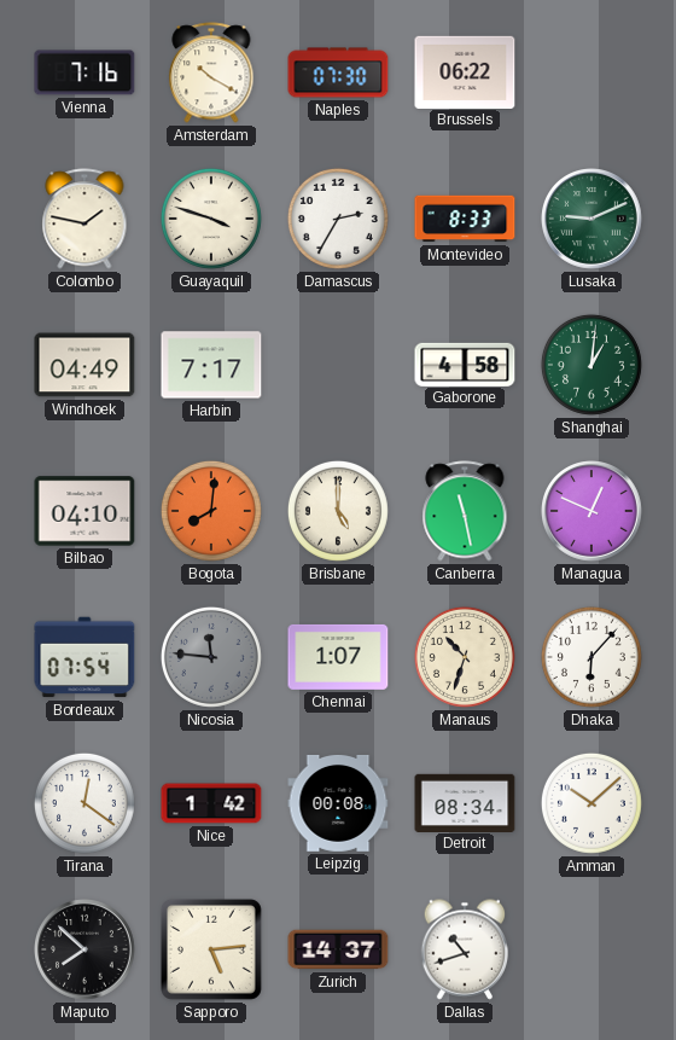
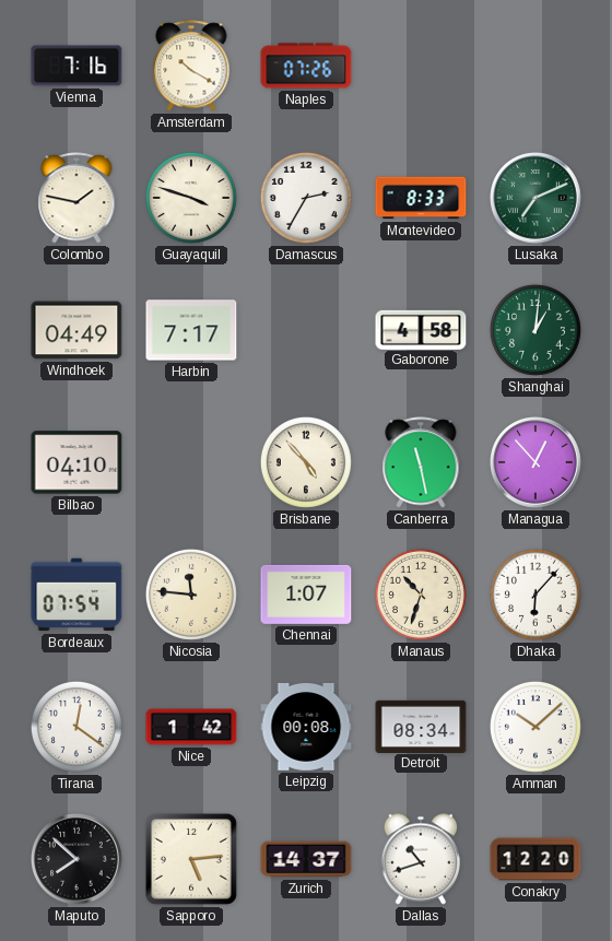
Naples: 07:30 -> 07:26 (306, 66)
Brussels: 06:22 -> none (465, 71)
Lusaka: 9:11 -> 7:11 (537, 199)
Bogota: 8:01 -> none (211, 511)
Brisbane: 5:00 -> 4:53 (306, 462)
Managua: 12:49 -> 12:53 (537, 463)
Nicosia dial: grey -> cream (191, 595)
Conakry: none -> 12:20 (535, 859)
